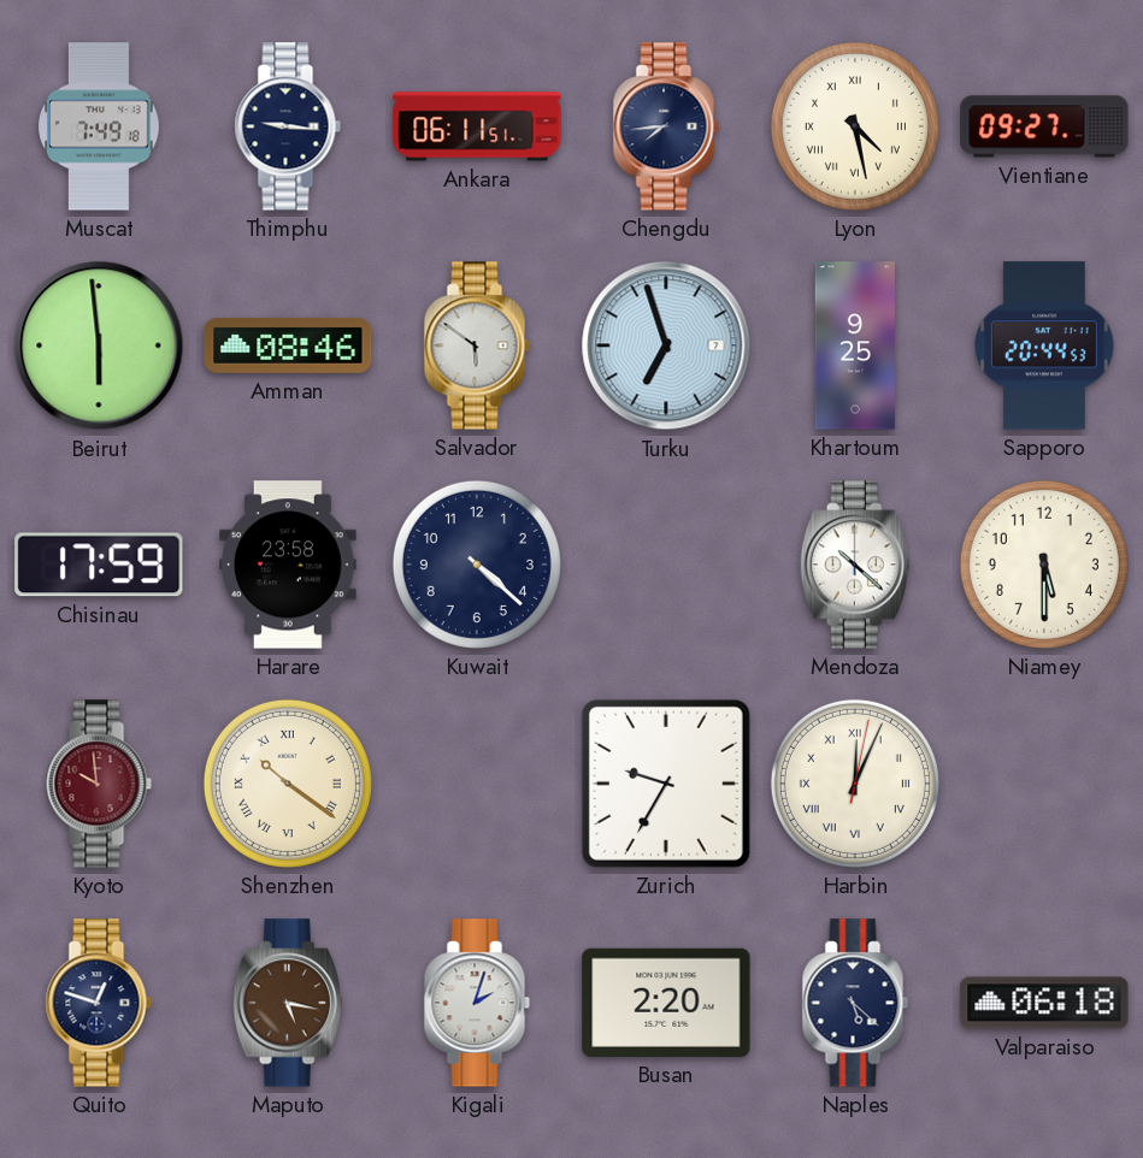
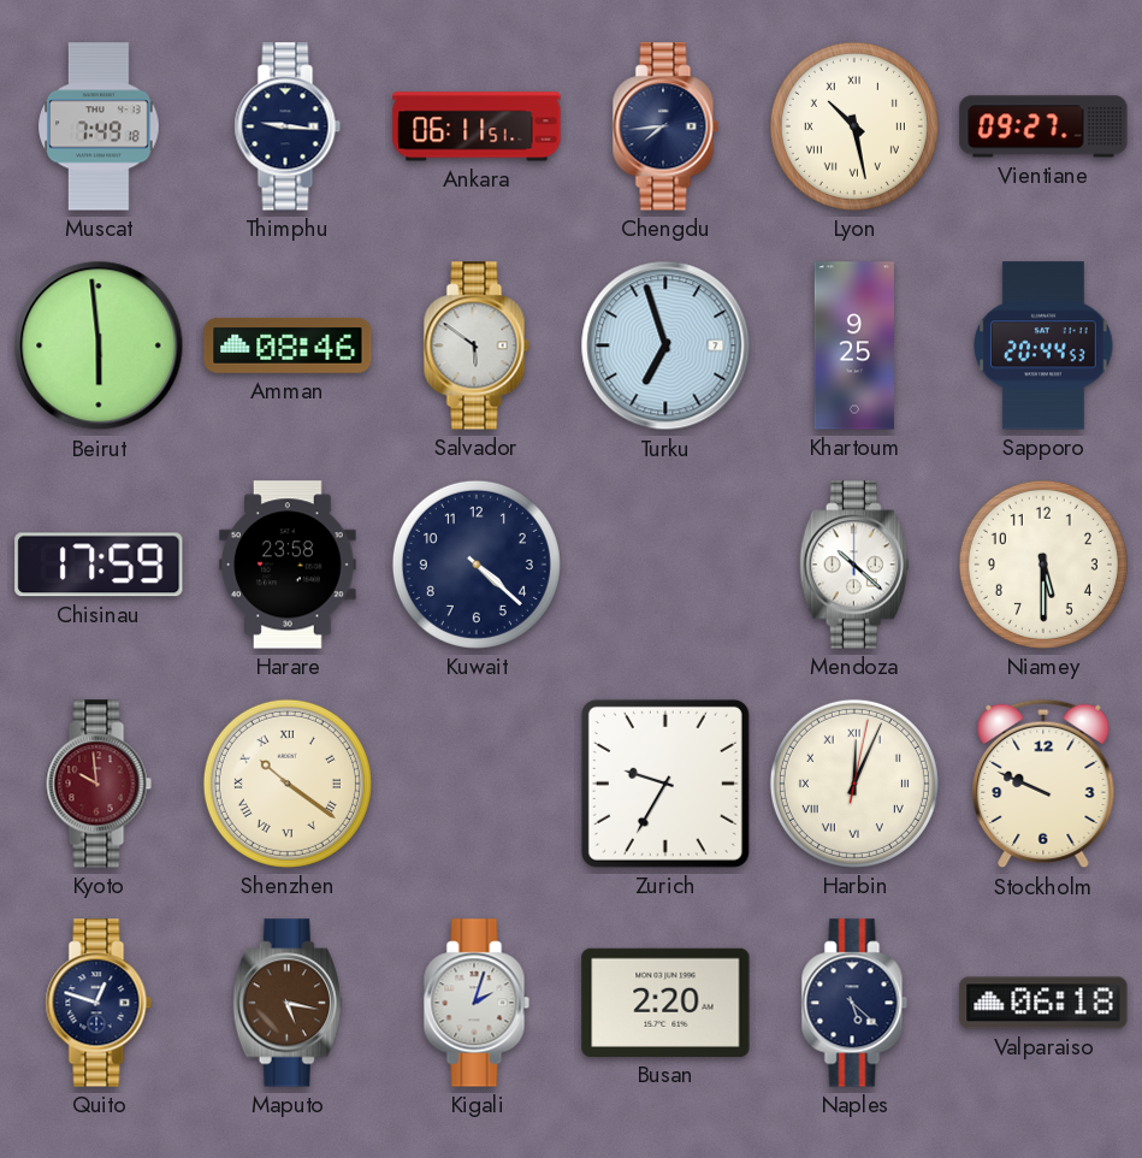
Lyon: 4:28 -> 10:28 (854, 126)
Stockholm: none -> 9:49 (1043, 784)
